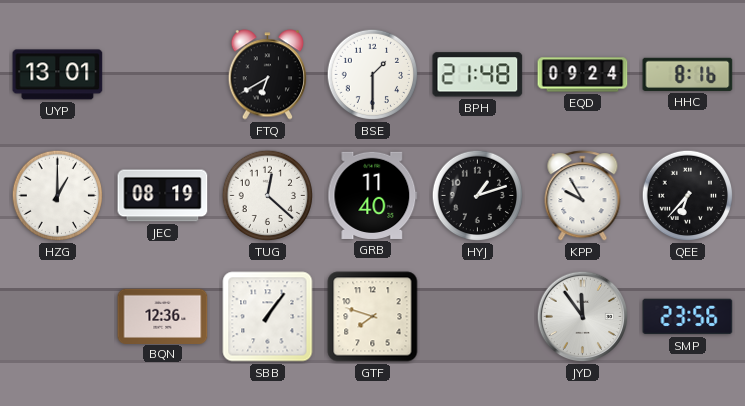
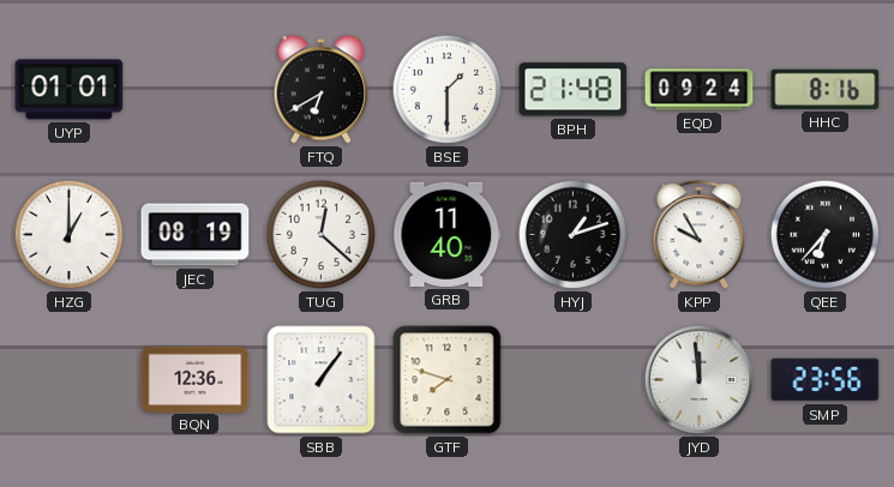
UYP: 13:01 -> 01:01 (70, 90)
JYD: 11:54 -> 11:59 (700, 380)
